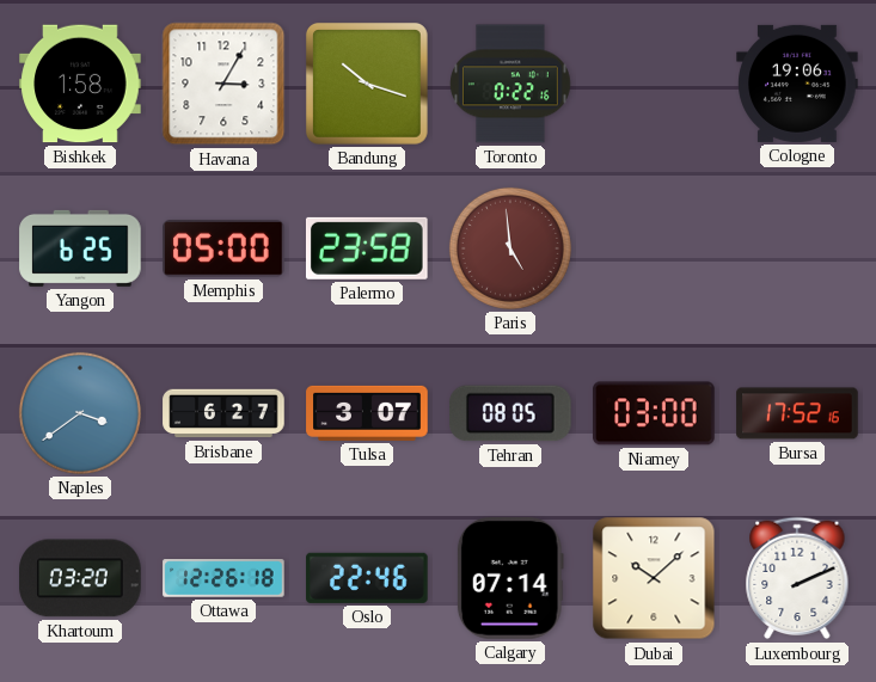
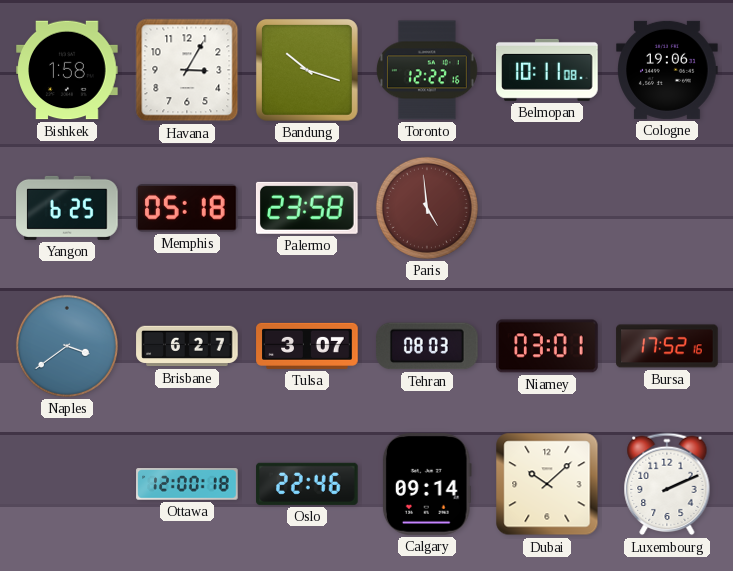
Toronto: 0:22 -> 12:22 (427, 70)
Belmopan: none -> 10:11 (547, 70)
Memphis: 05:00 -> 05:18 (188, 209)
Tehran: 08:05 -> 08:03 (427, 346)
Niamey: 03:00 -> 03:01 (547, 346)
Khartoum: 03:20 -> none (80, 578)
Ottawa: 12:26 -> 12:00 (187, 484)
Calgary: 07:14 -> 09:14 (427, 484)
